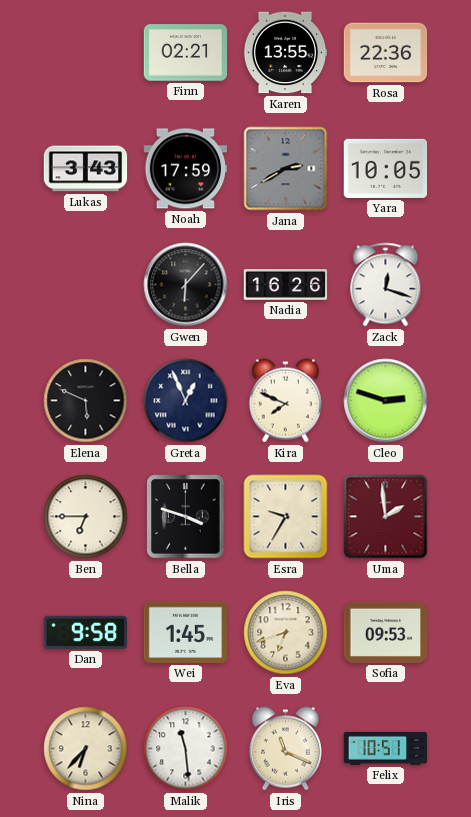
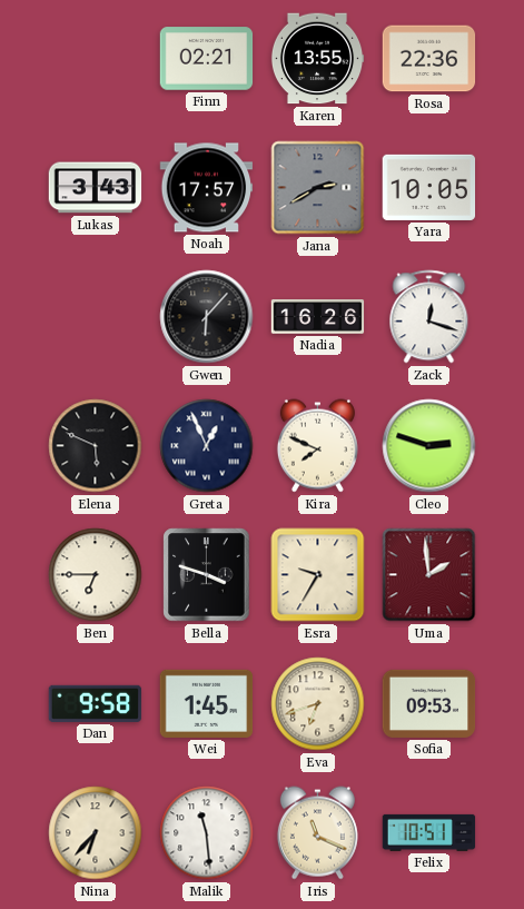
Noah: 17:59 -> 17:57 (207, 188)
